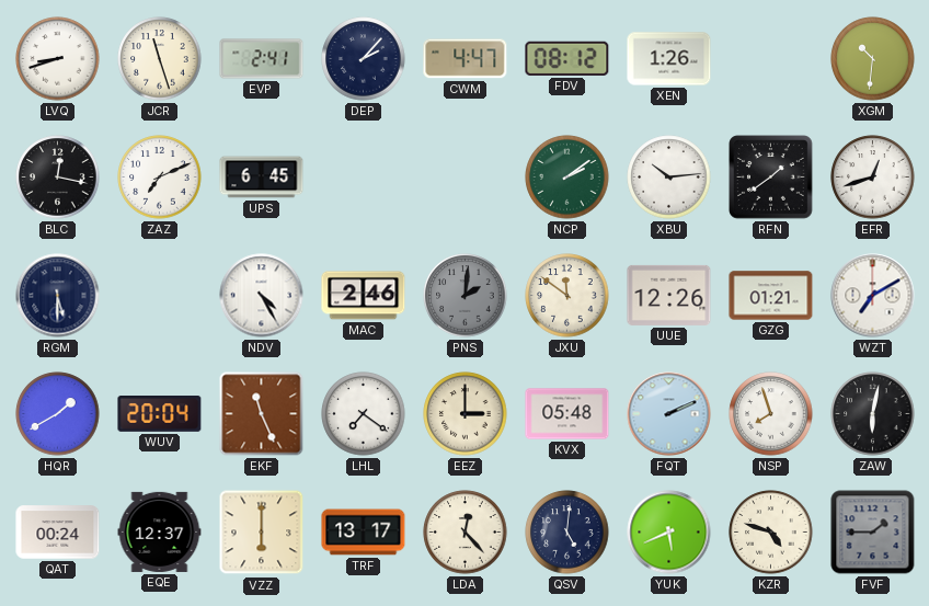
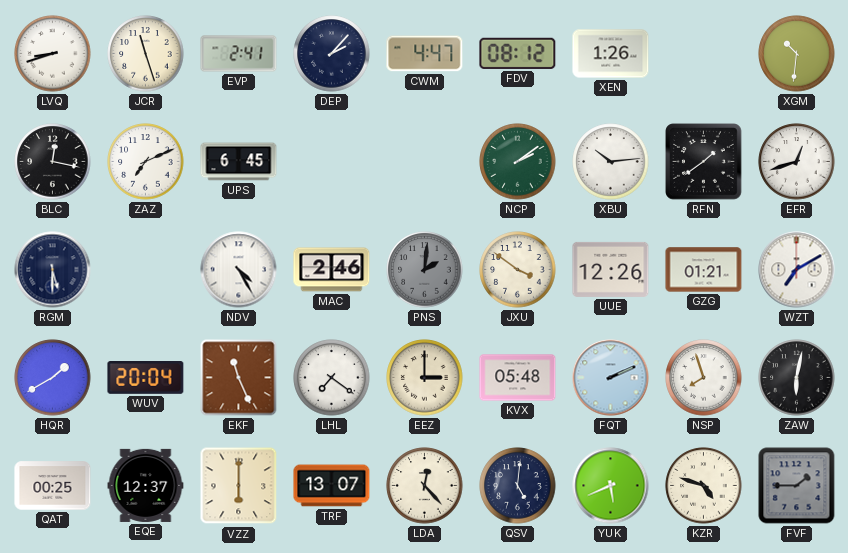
JXU: 11:51 -> 3:51 (518, 270)
QAT: 00:24 -> 00:25 (53, 486)
TRF: 13:17 -> 13:07 (332, 486)
